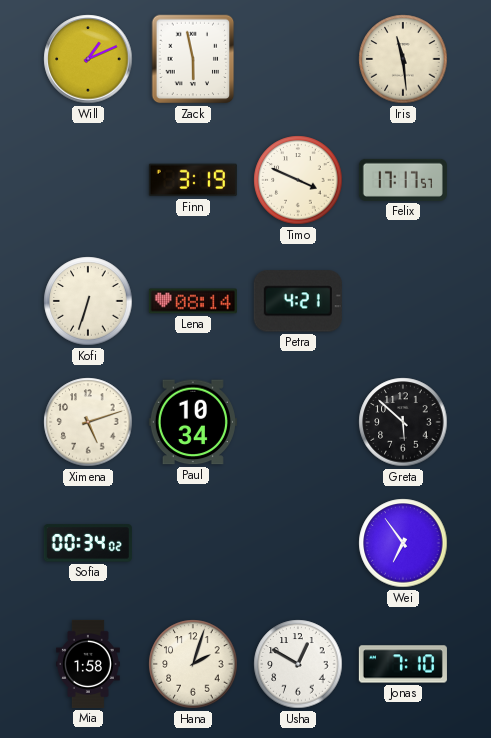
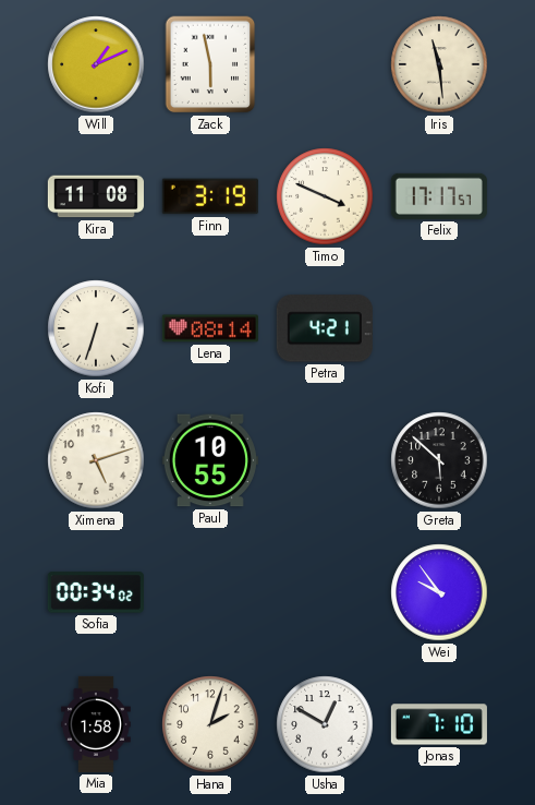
Kira: none -> 11:08 (96, 196)
Paul: 10:34 -> 10:55 (210, 460)
Wei: 6:54 -> 9:54 (439, 592)
